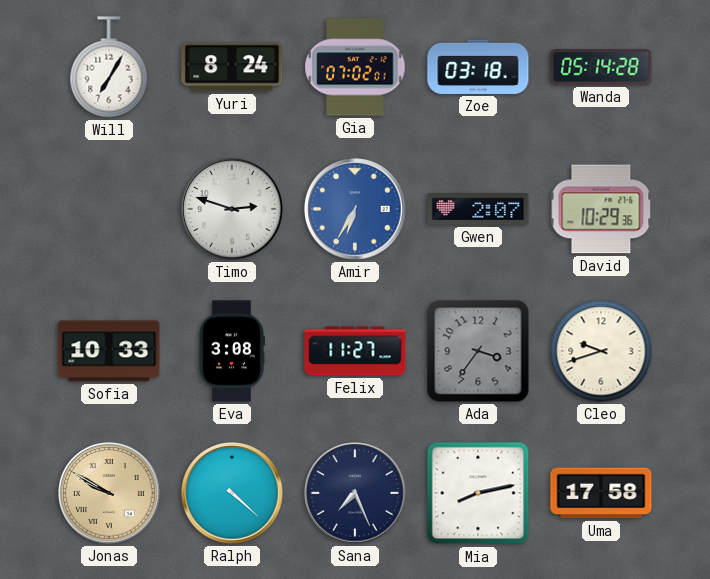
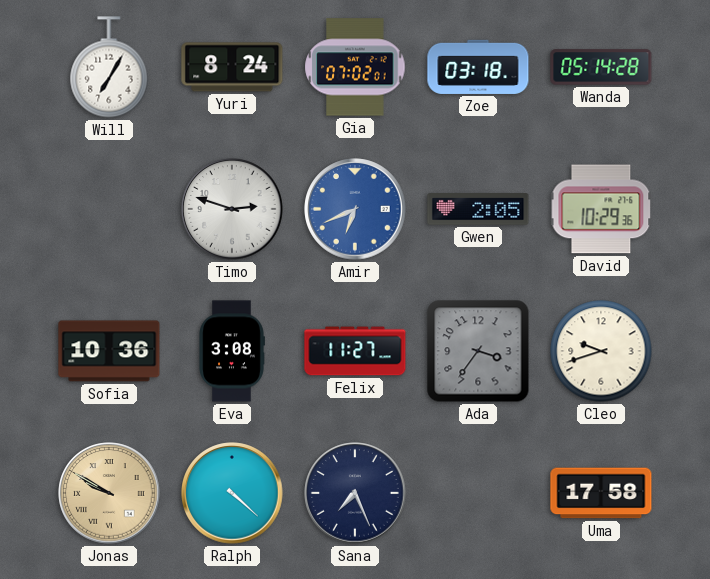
Amir: 6:35 -> 6:41 (355, 209)
Gwen: 2:07 -> 2:05 (478, 209)
Sofia: 10:33 -> 10:36 (109, 351)
Mia: 8:13 -> none (478, 493)
